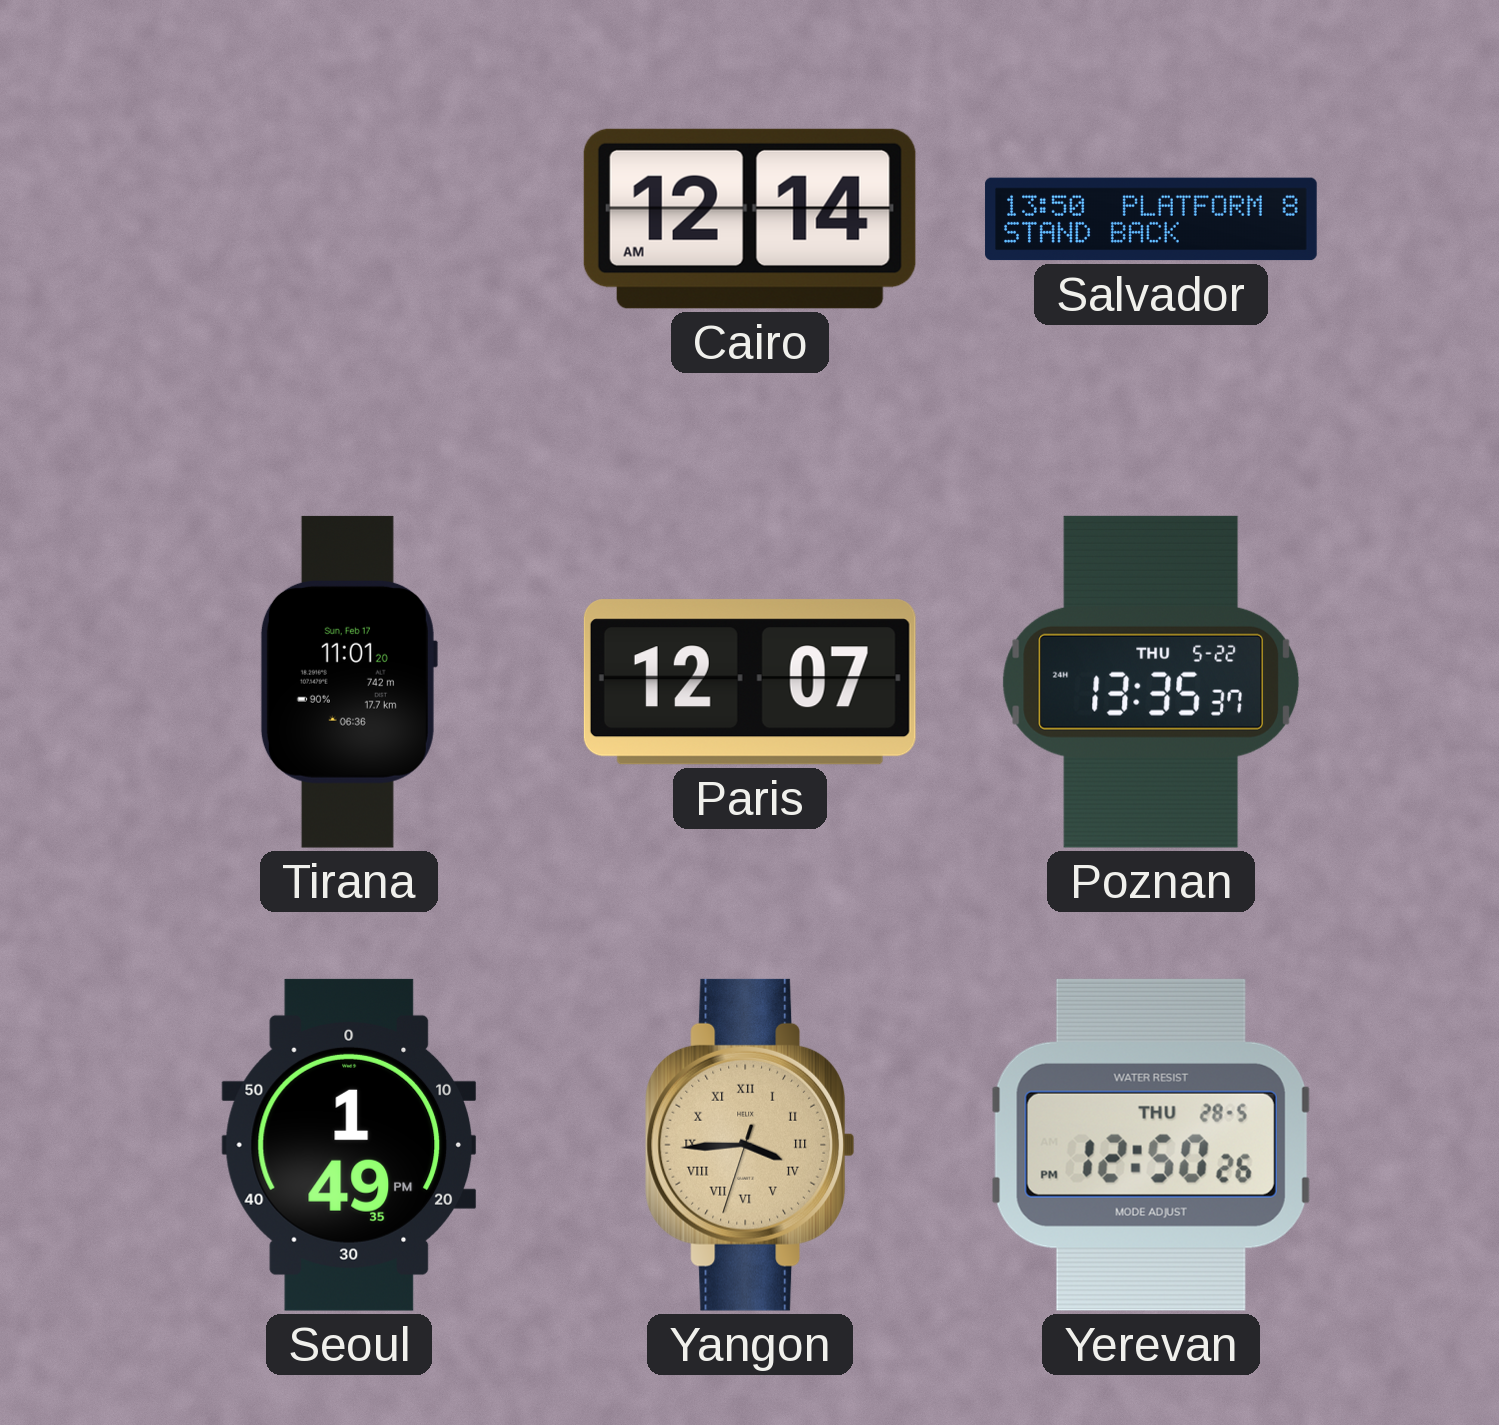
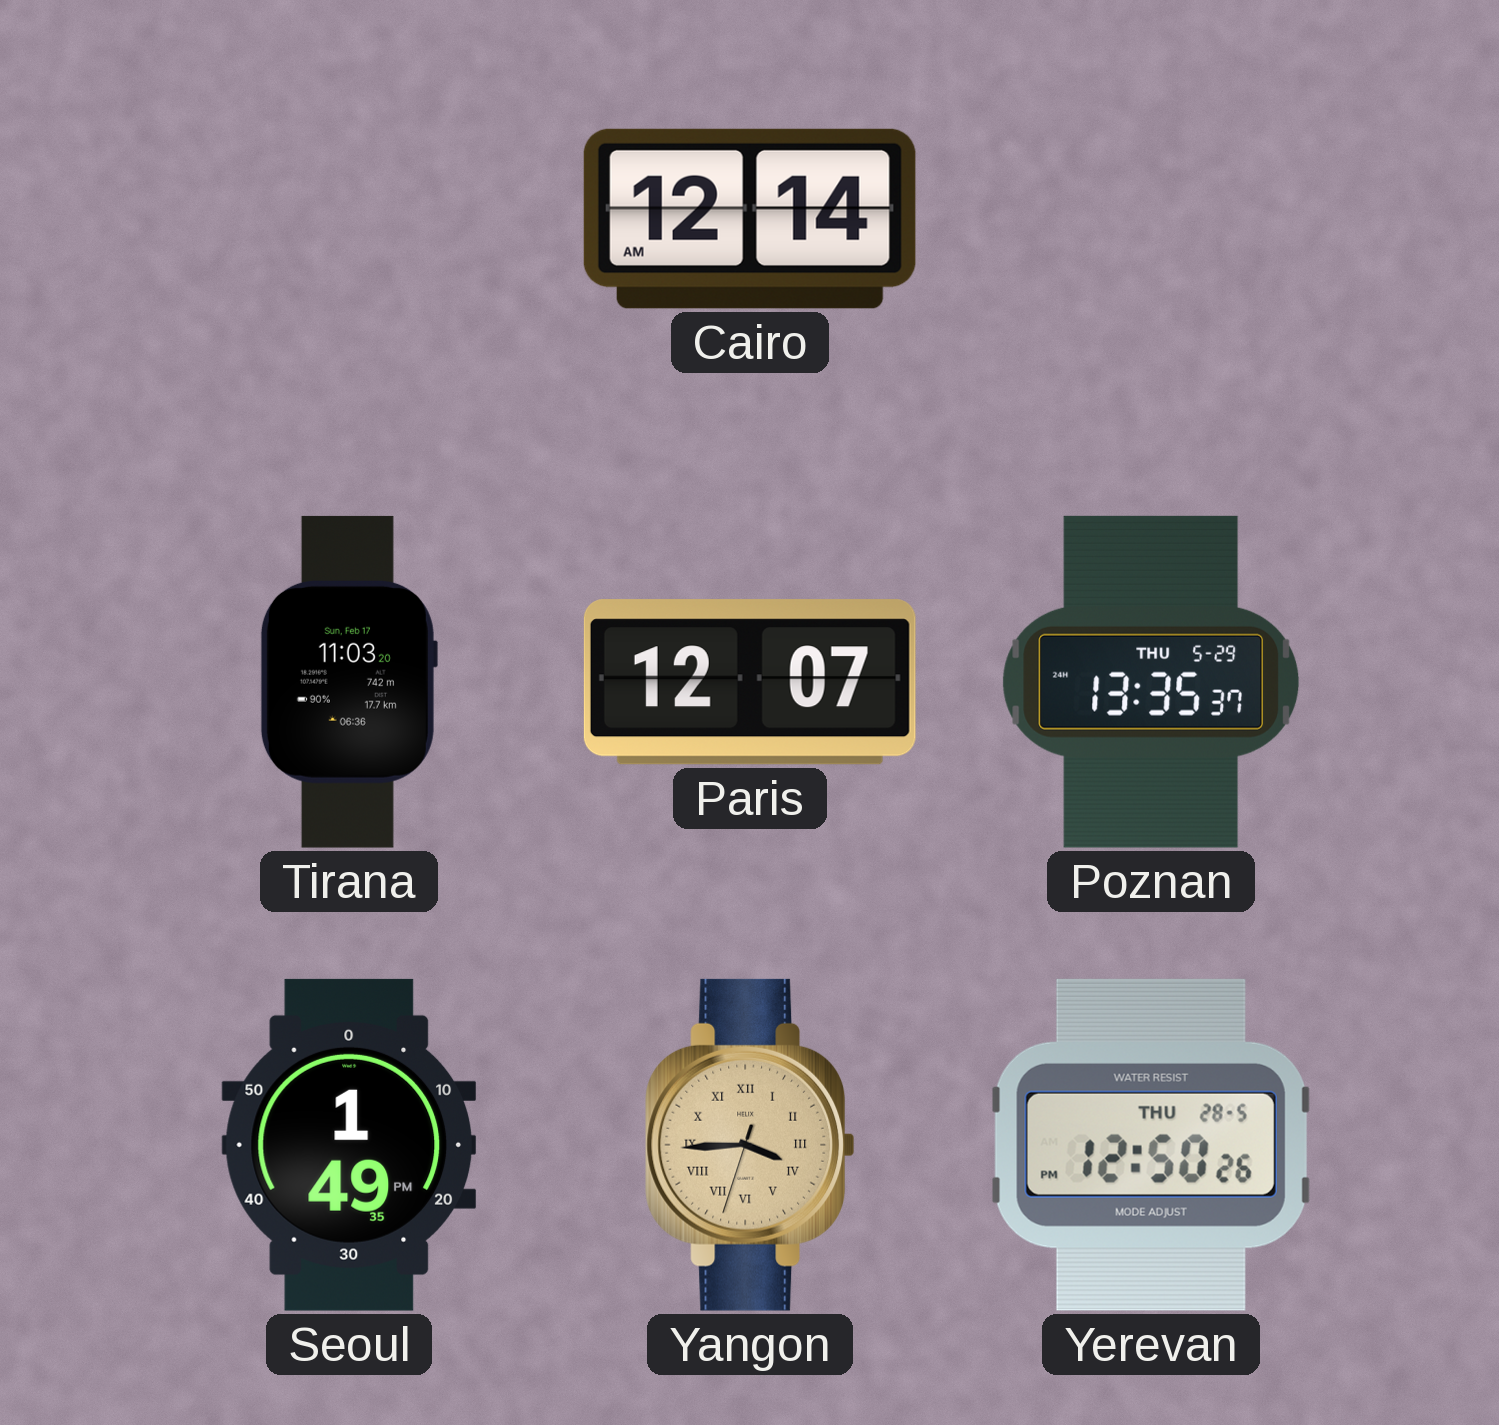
Salvador: 13:50 -> none (1151, 219)
Tirana: 11:01 -> 11:03 (348, 682)
Poznan date: THU 5-22 -> THU 5-29 (1151, 682)
